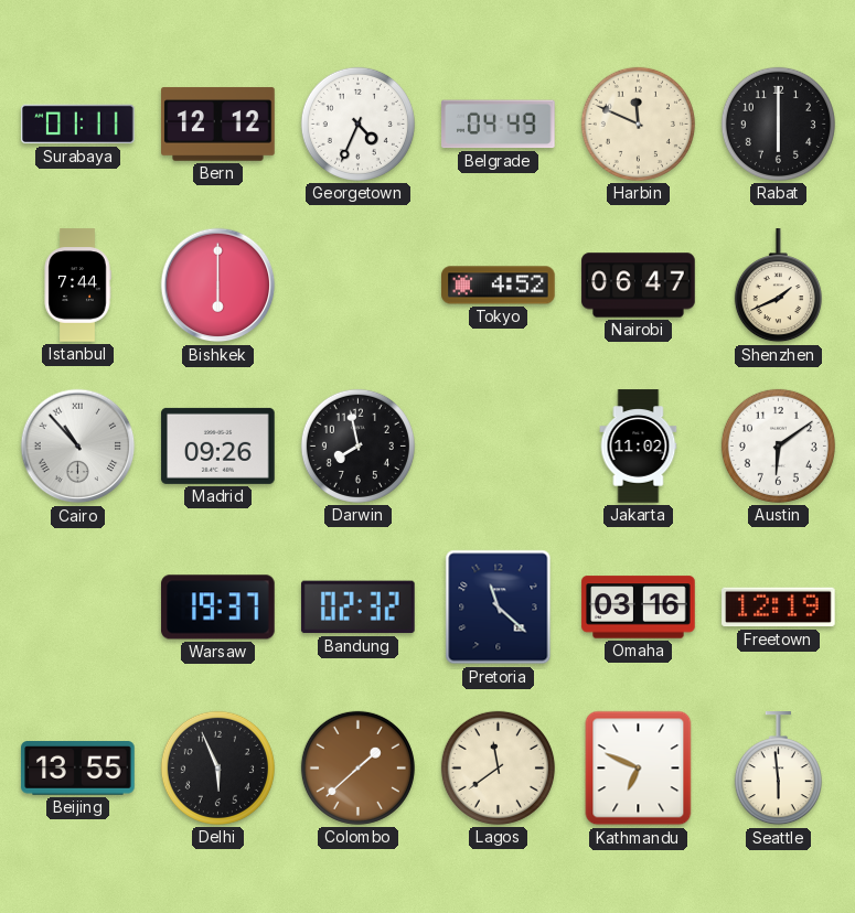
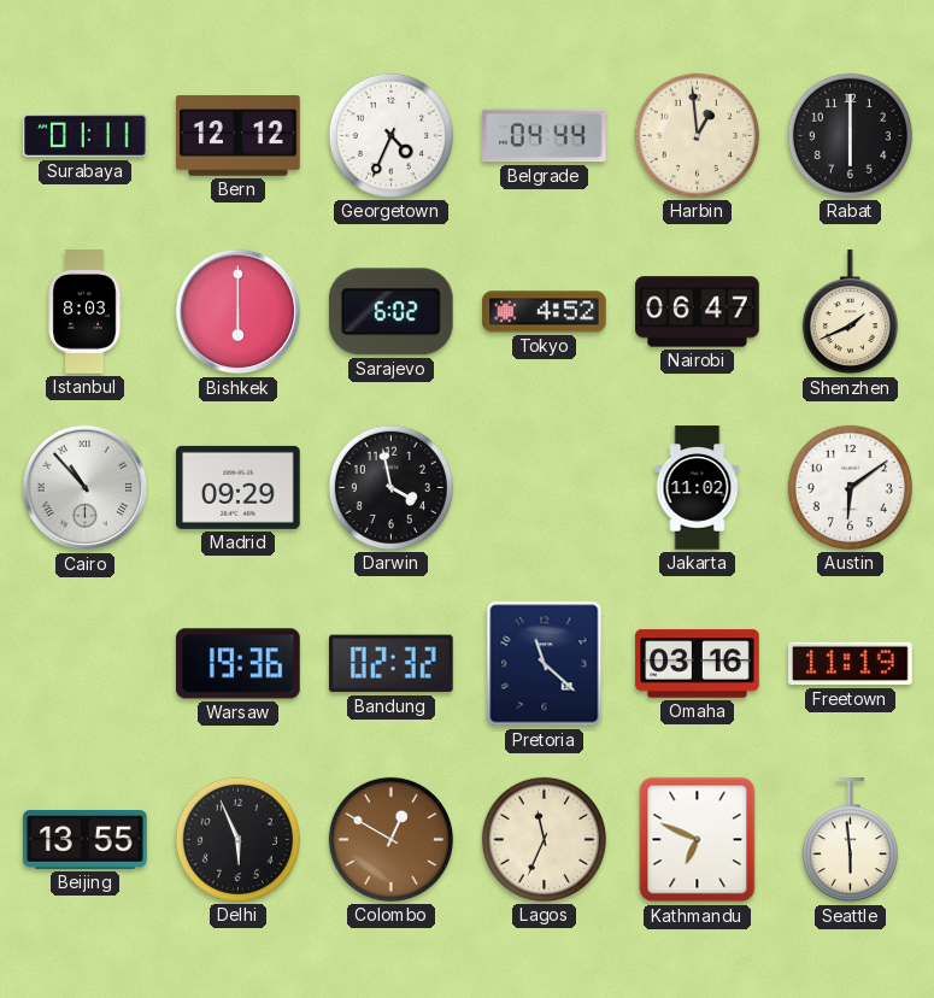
Belgrade: 04:49 -> 04:44 (545, 136)
Harbin: 11:49 -> 12:59 (697, 135)
Istanbul: 7:44 -> 8:03 (84, 312)
Sarajevo: none -> 6:02 (390, 312)
Madrid: 09:26 -> 09:29 (239, 487)
Darwin: 7:58 -> 3:58 (390, 487)
Warsaw: 19:37 -> 19:36 (239, 664)
Freetown: 12:19 -> 11:19 (851, 664)
Colombo: 1:38 -> 12:50 (390, 839)
Lagos: 11:39 -> 11:34 (544, 839)
